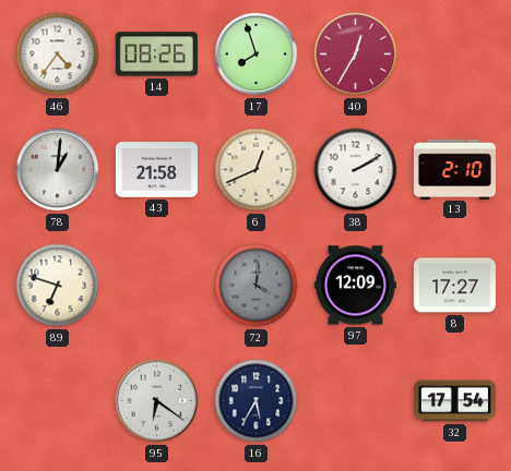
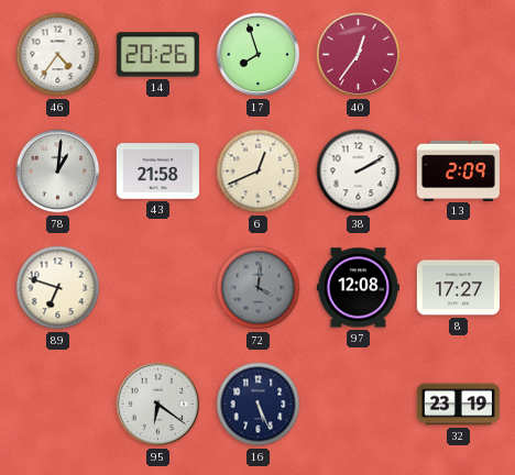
14: 08:26 -> 20:26 (157, 55)
40: 12:35 -> 12:36 (359, 55)
13: 2:10 -> 2:09 (458, 170)
97: 12:09 -> 12:08 (358, 288)
16: 5:35 -> 5:26 (259, 405)
32: 17:54 -> 23:19 (458, 405)
